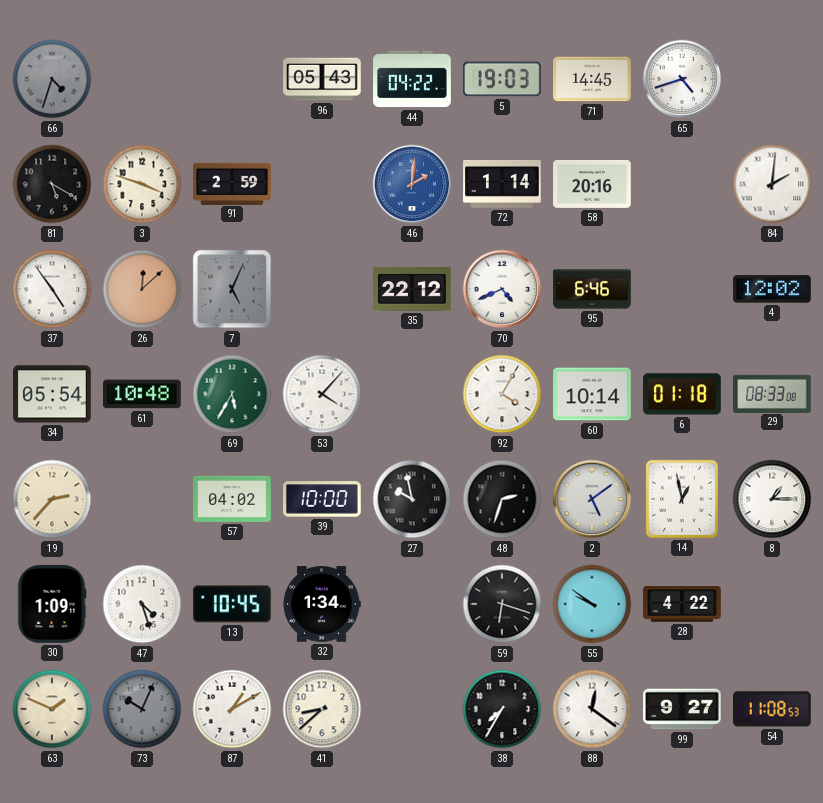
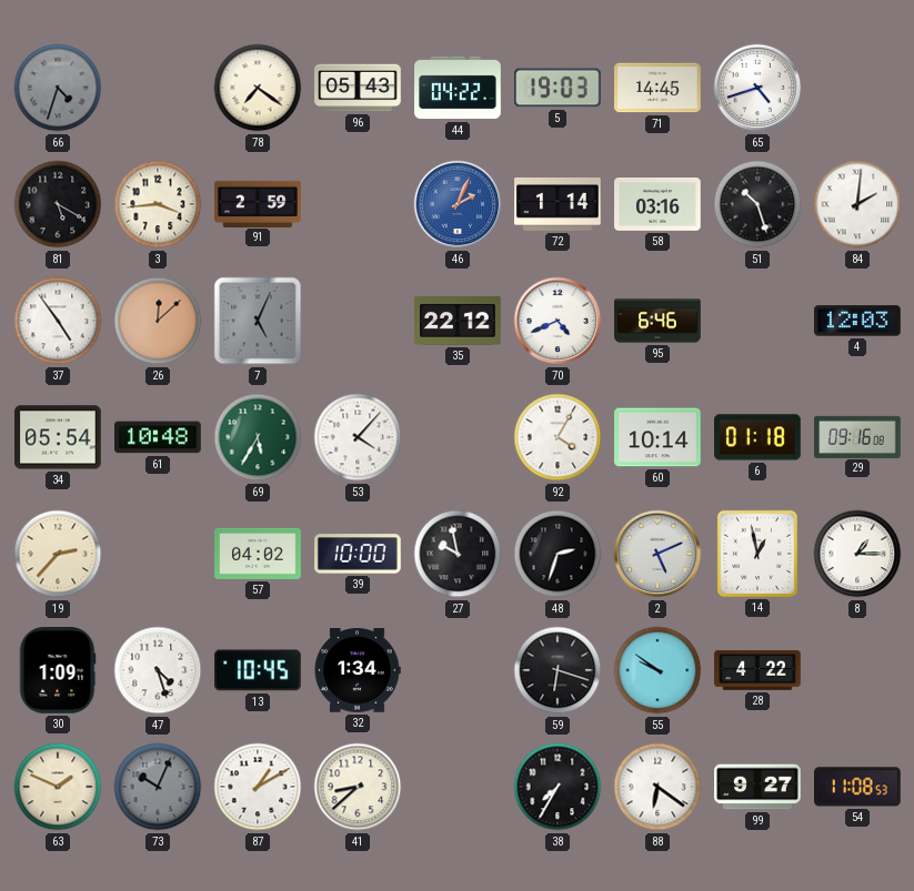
78: none -> 7:21 (258, 88)
3: 3:48 -> 3:44 (158, 204)
46: 2:01 -> 2:04 (458, 204)
58: 20:16 -> 03:16 (657, 205)
51: none -> 10:27 (757, 204)
4: 12:02 -> 12:03 (857, 321)
29: 08:33 -> 09:16 (857, 436)
2: 5:09 -> 5:11 (657, 554)
88: 12:21 -> 6:21 (657, 787)
